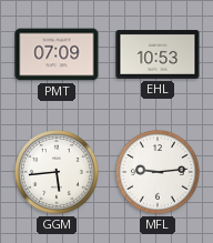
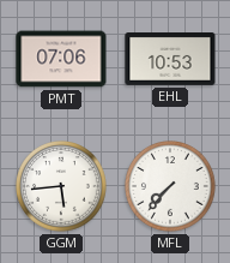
PMT: 07:09 -> 07:06 (61, 59)
MFL: 9:14 -> 7:37 (170, 186)
